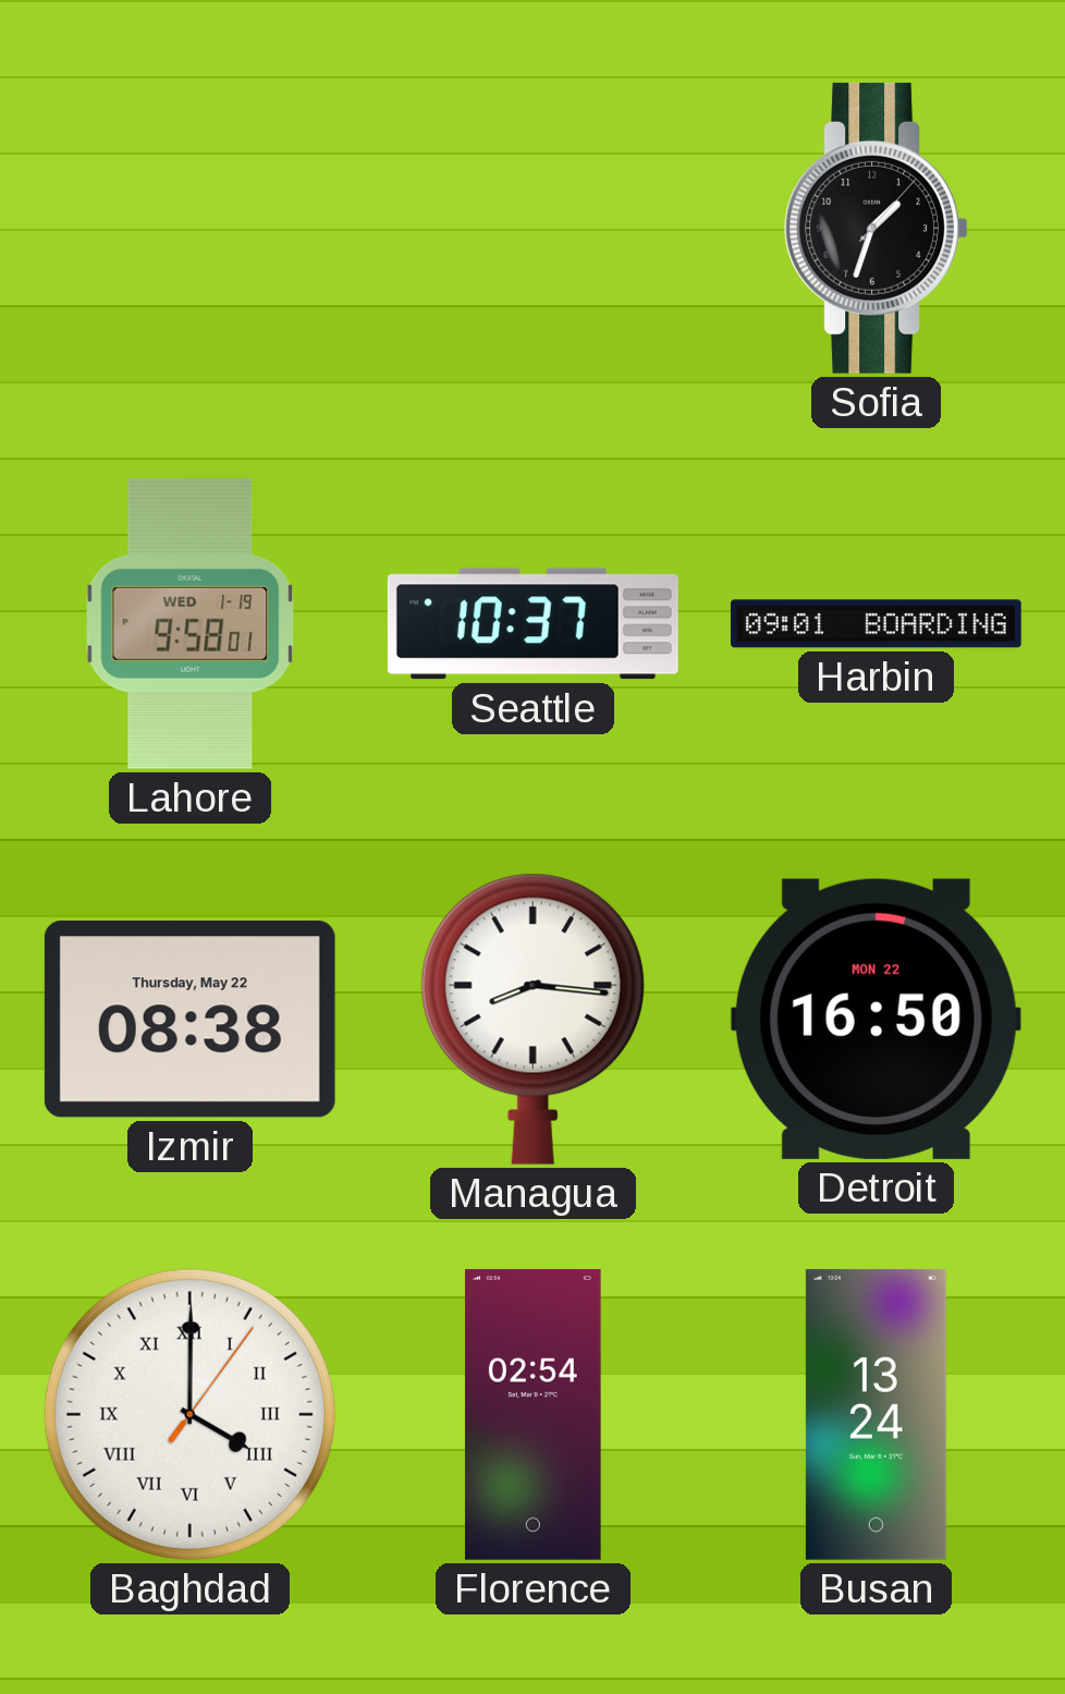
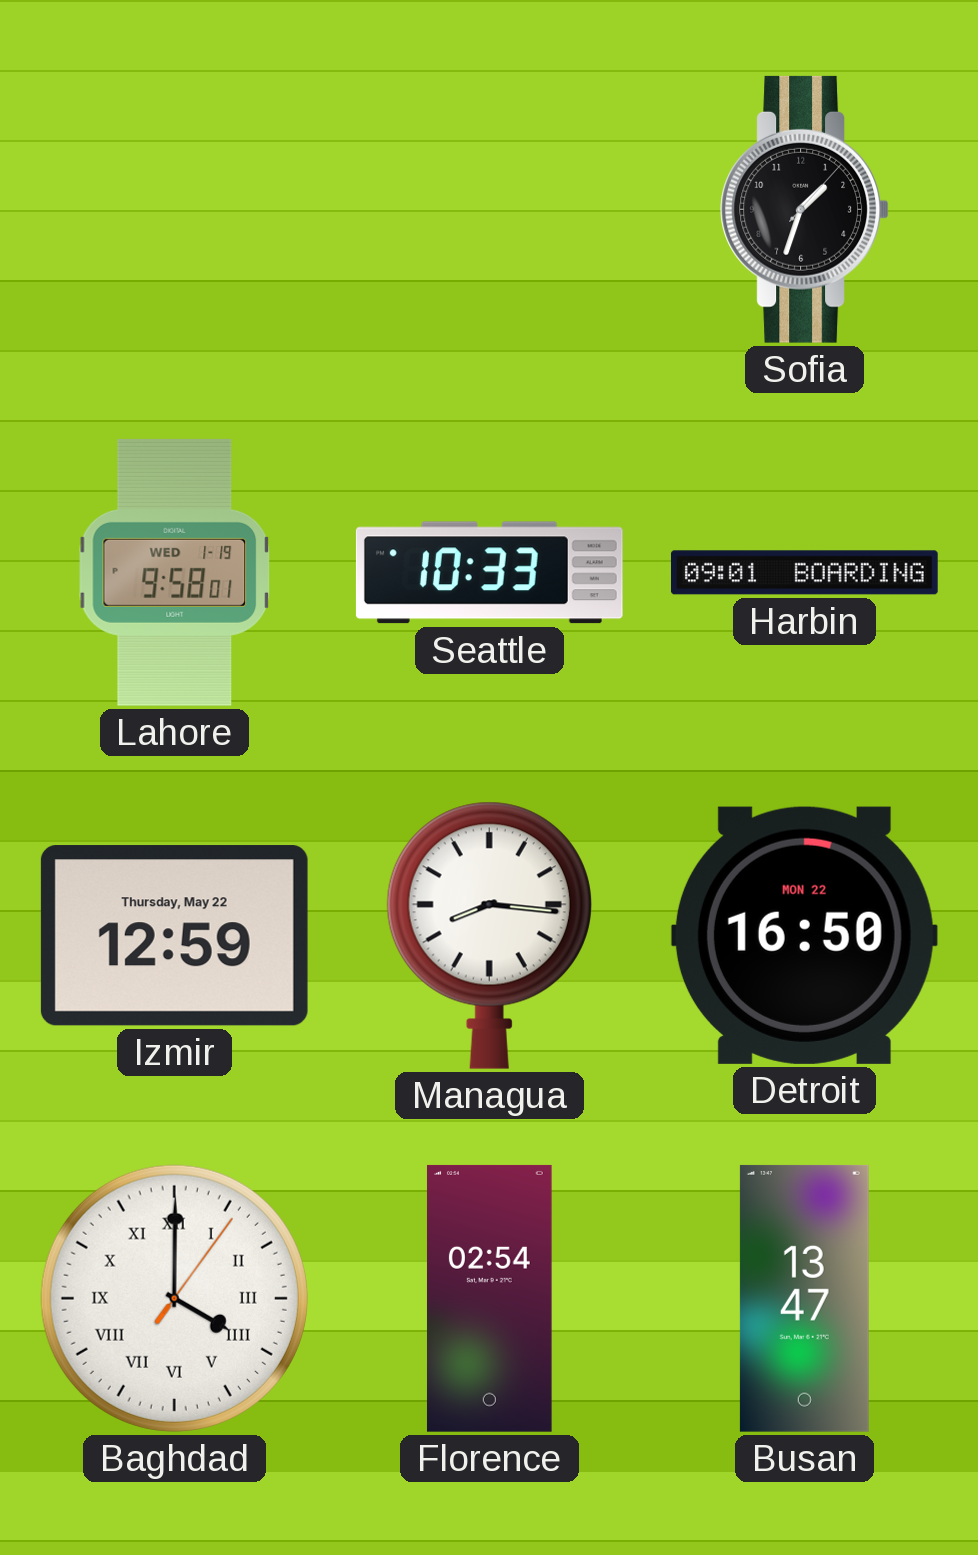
Seattle: 10:37 -> 10:33 (489, 573)
Izmir: 08:38 -> 12:59 (174, 936)
Busan: 13:24 -> 13:47 (804, 1298)
